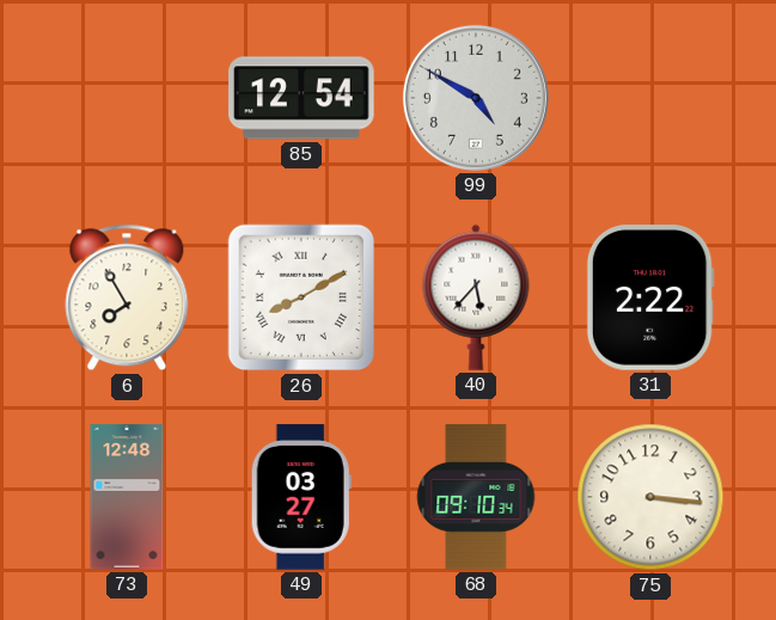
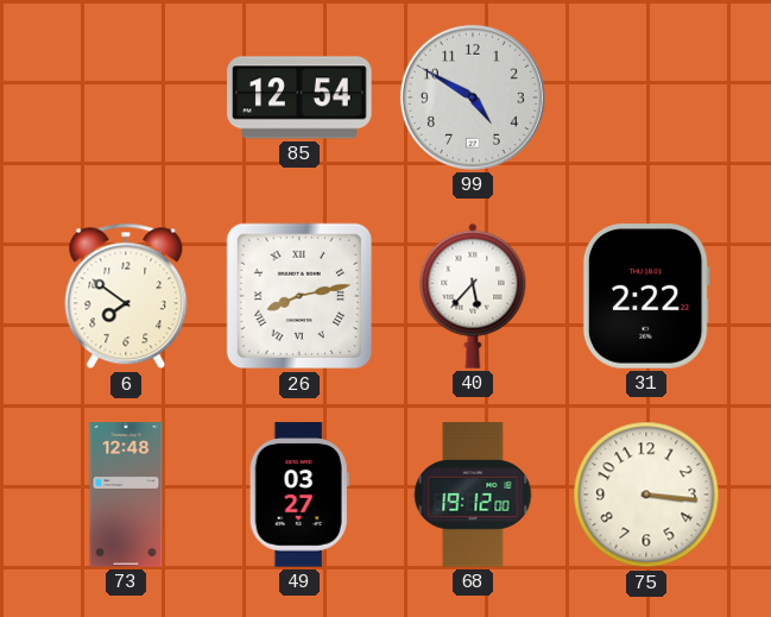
6: 7:55 -> 7:51 (126, 296)
26: 8:10 -> 8:13 (299, 296)
68: 09:10 -> 19:12 (473, 495)
